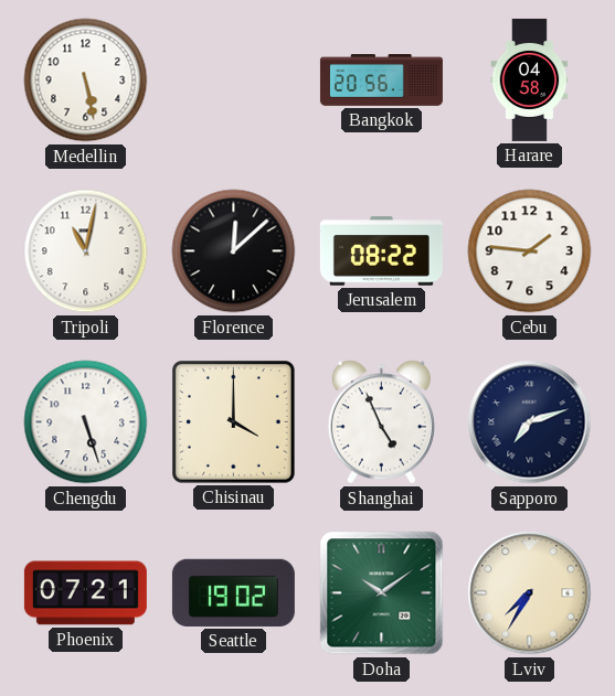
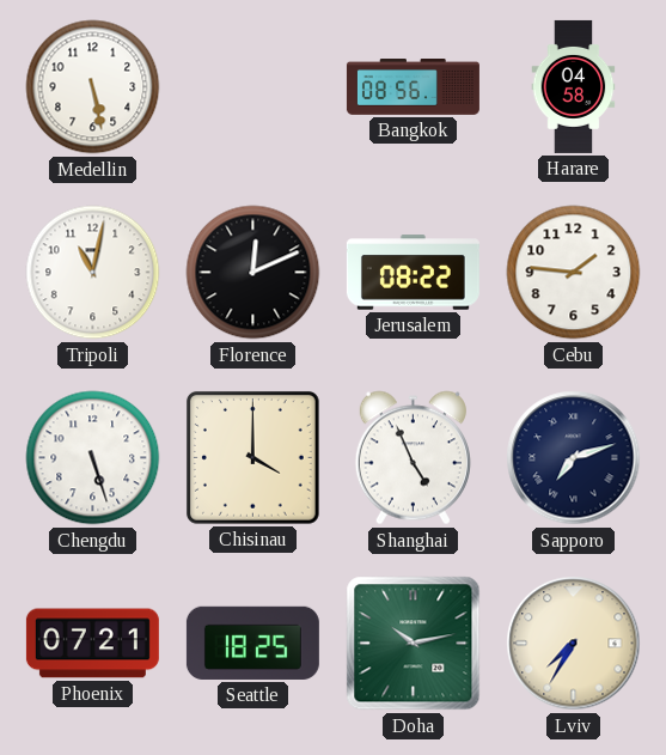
Bangkok: 20:56 -> 08:56 (413, 87)
Florence: 12:08 -> 12:11 (253, 273)
Seattle: 19:02 -> 18:25 (252, 643)
Doha: 10:09 -> 10:13 (414, 644)
